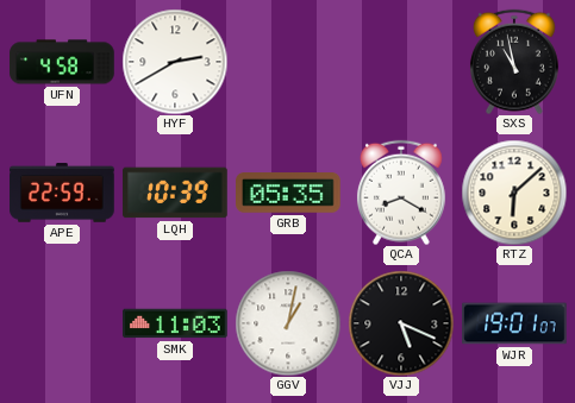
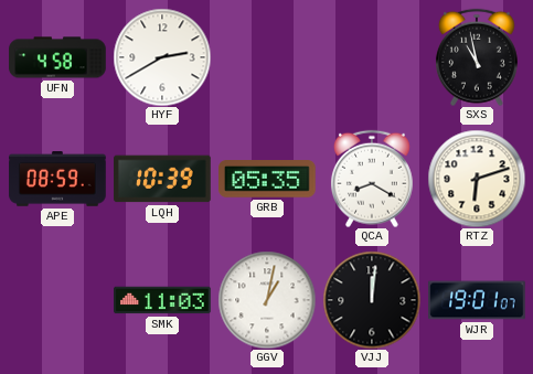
APE: 22:59 -> 08:59 (57, 179)
RTZ: 6:08 -> 6:12 (477, 179)
VJJ: 5:19 -> 12:01 (372, 300)
